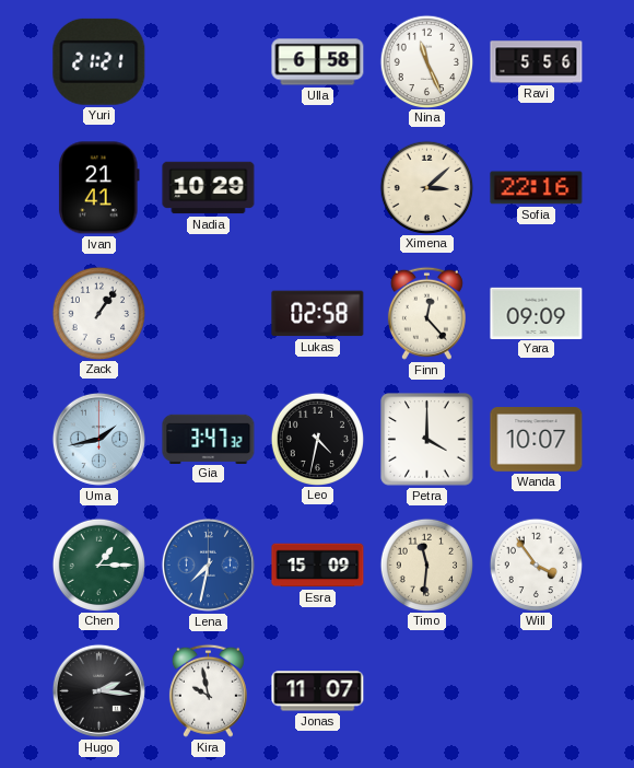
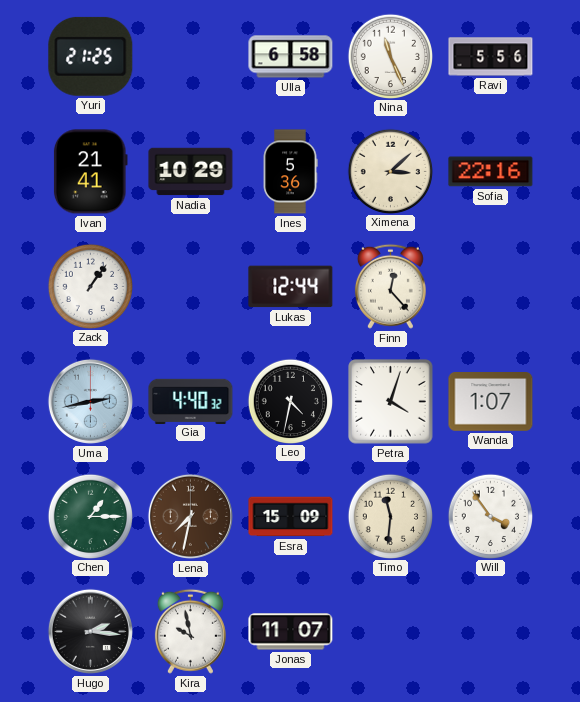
Yuri: 21:21 -> 21:25 (91, 56)
Ines: none -> 5:36 (290, 172)
Lukas: 02:58 -> 12:44 (291, 287)
Yara: 09:09 -> none (537, 313)
Uma: 1:43 -> 2:43 (90, 401)
Gia: 3:47 -> 4:40 (191, 401)
Petra: 4:00 -> 4:03 (391, 402)
Wanda: 10:07 -> 1:07 (491, 402)
Lena dial: blue -> brown (190, 516)
